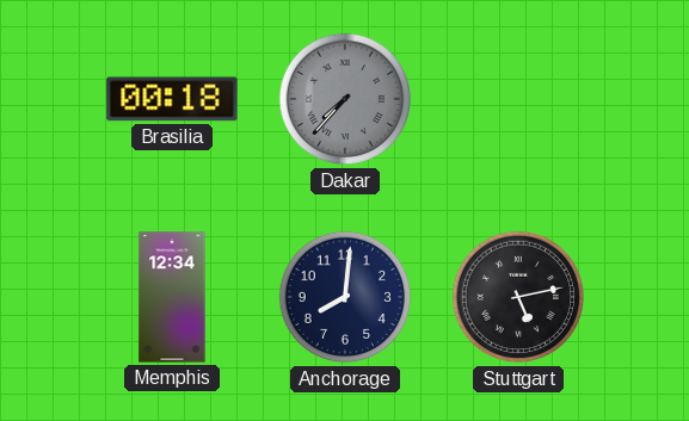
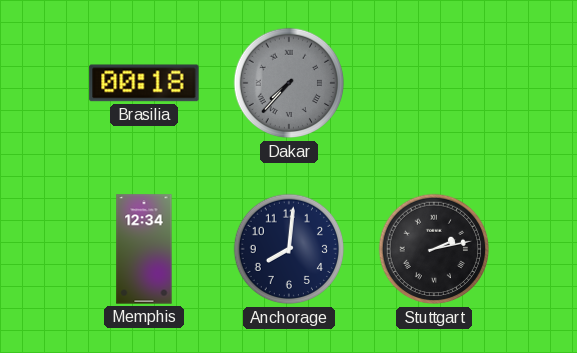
Stuttgart: 5:13 -> 2:13 (434, 249)
